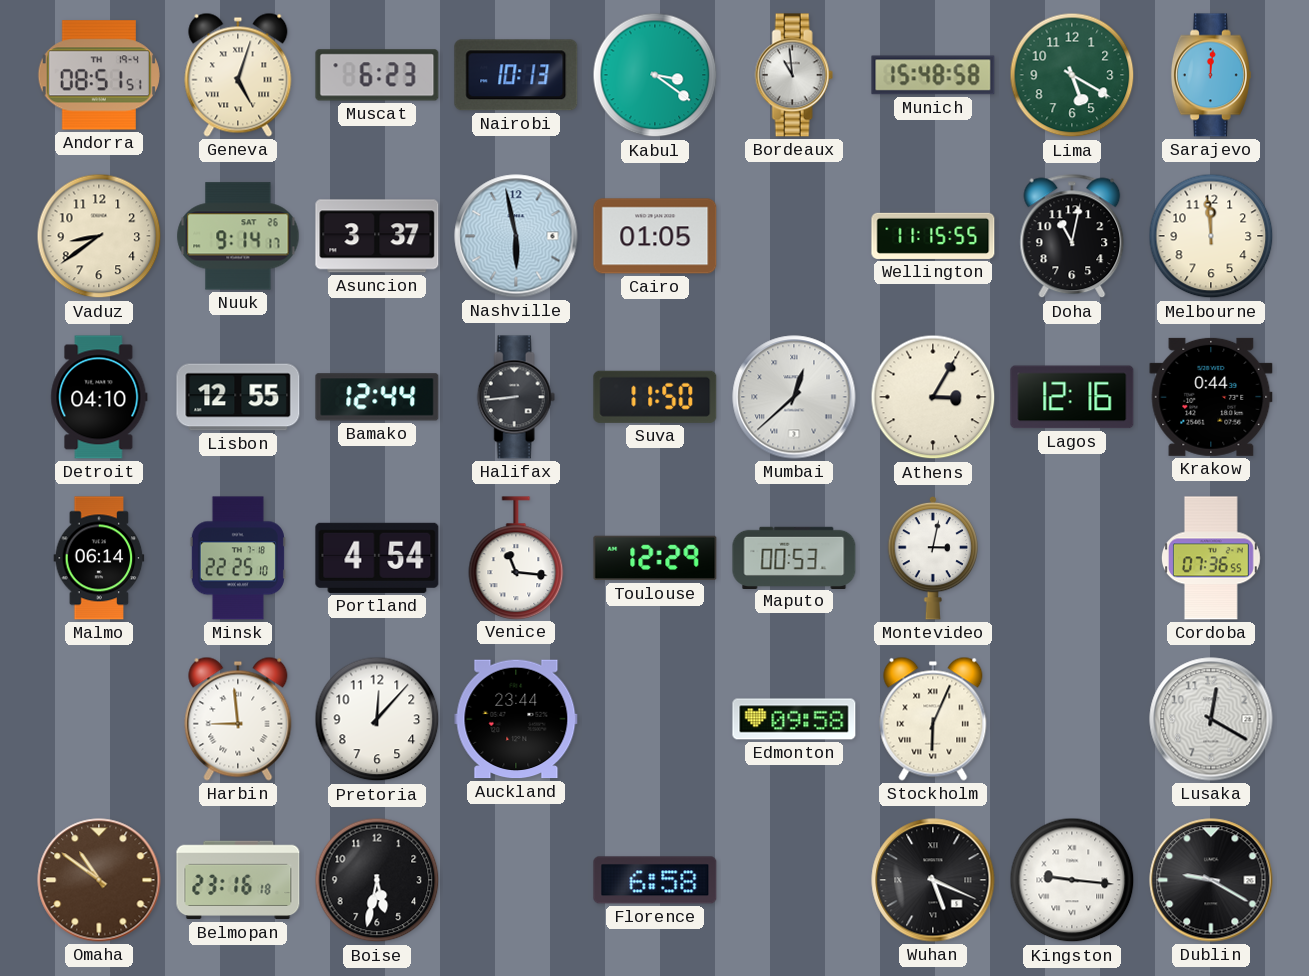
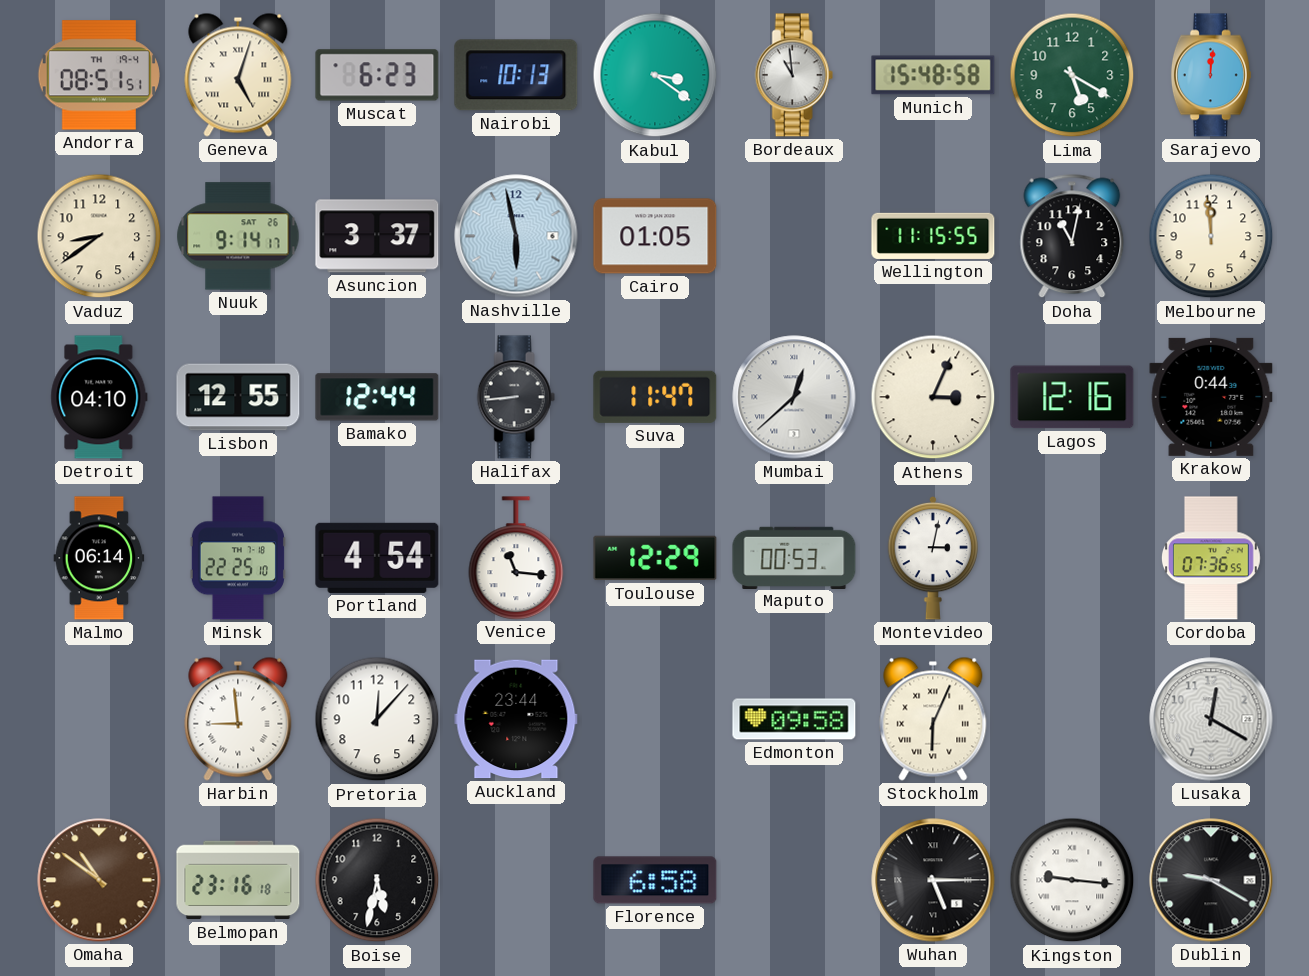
Suva: 11:50 -> 11:47 (655, 397)
Athens: 3:05 -> 3:04 (933, 397)
Wuhan: 5:19 -> 5:15 (933, 880)
